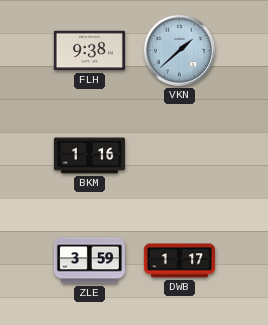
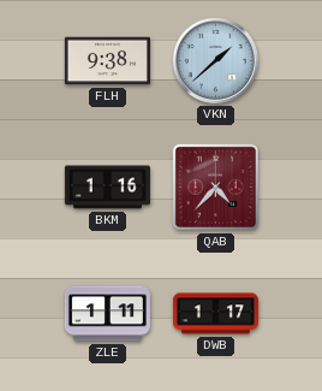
QAB: none -> 4:37 (216, 188)
ZLE: 3:59 -> 1:11 (107, 314)
